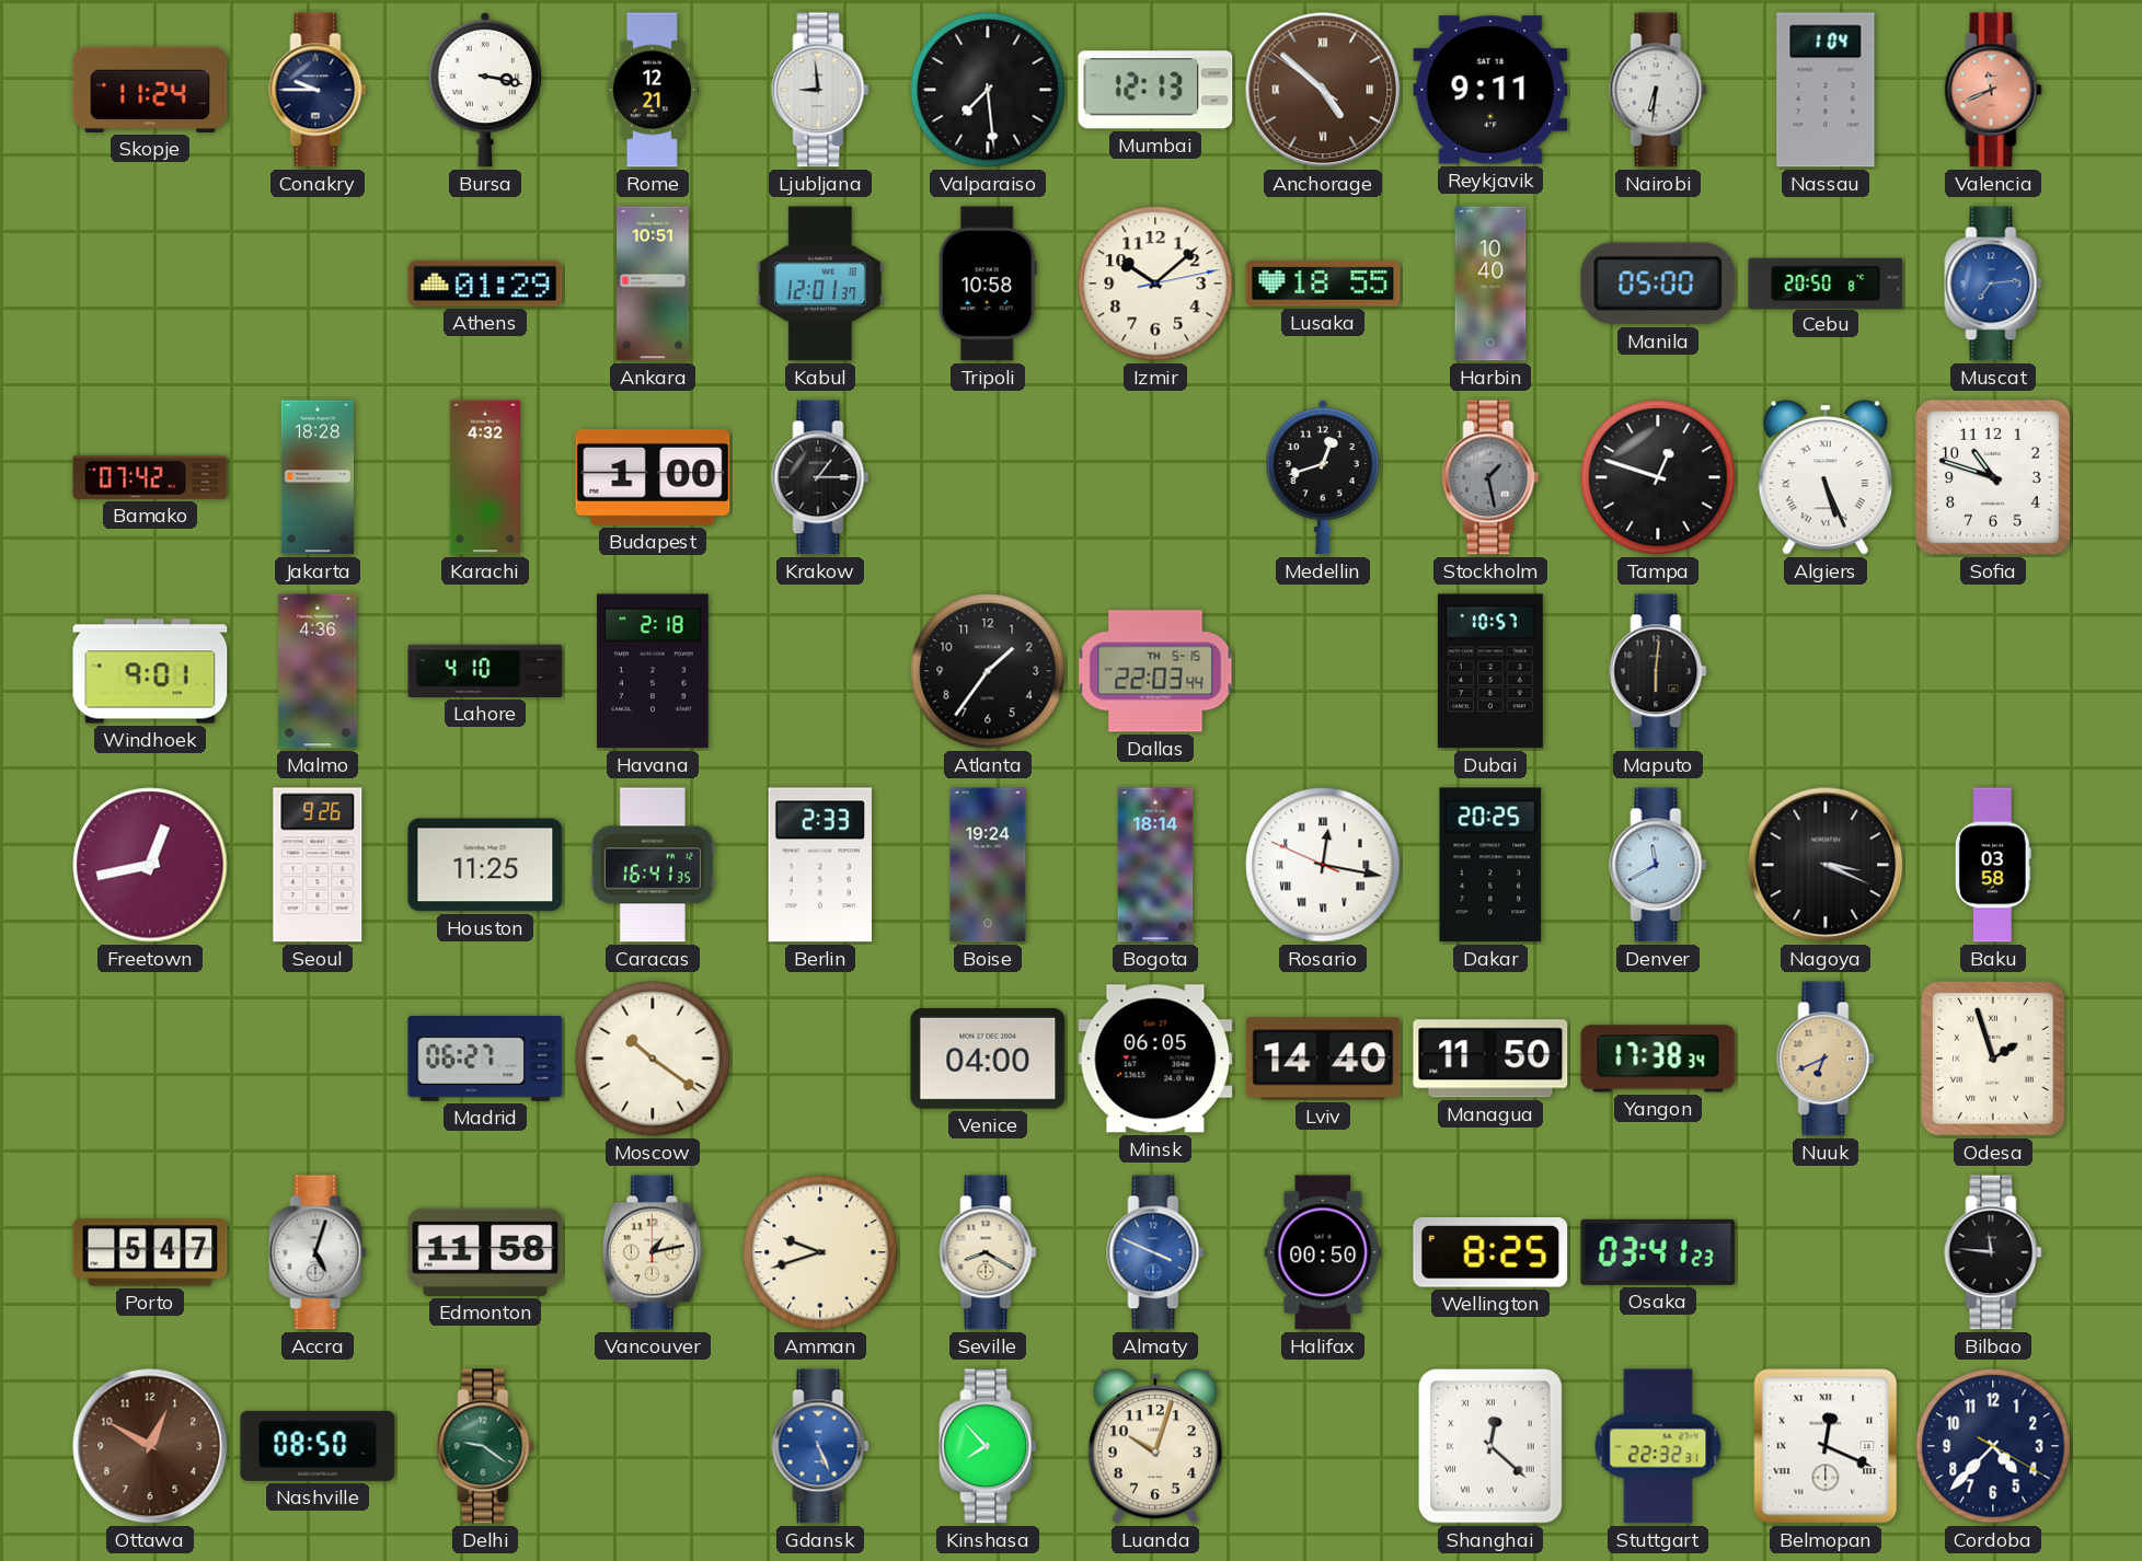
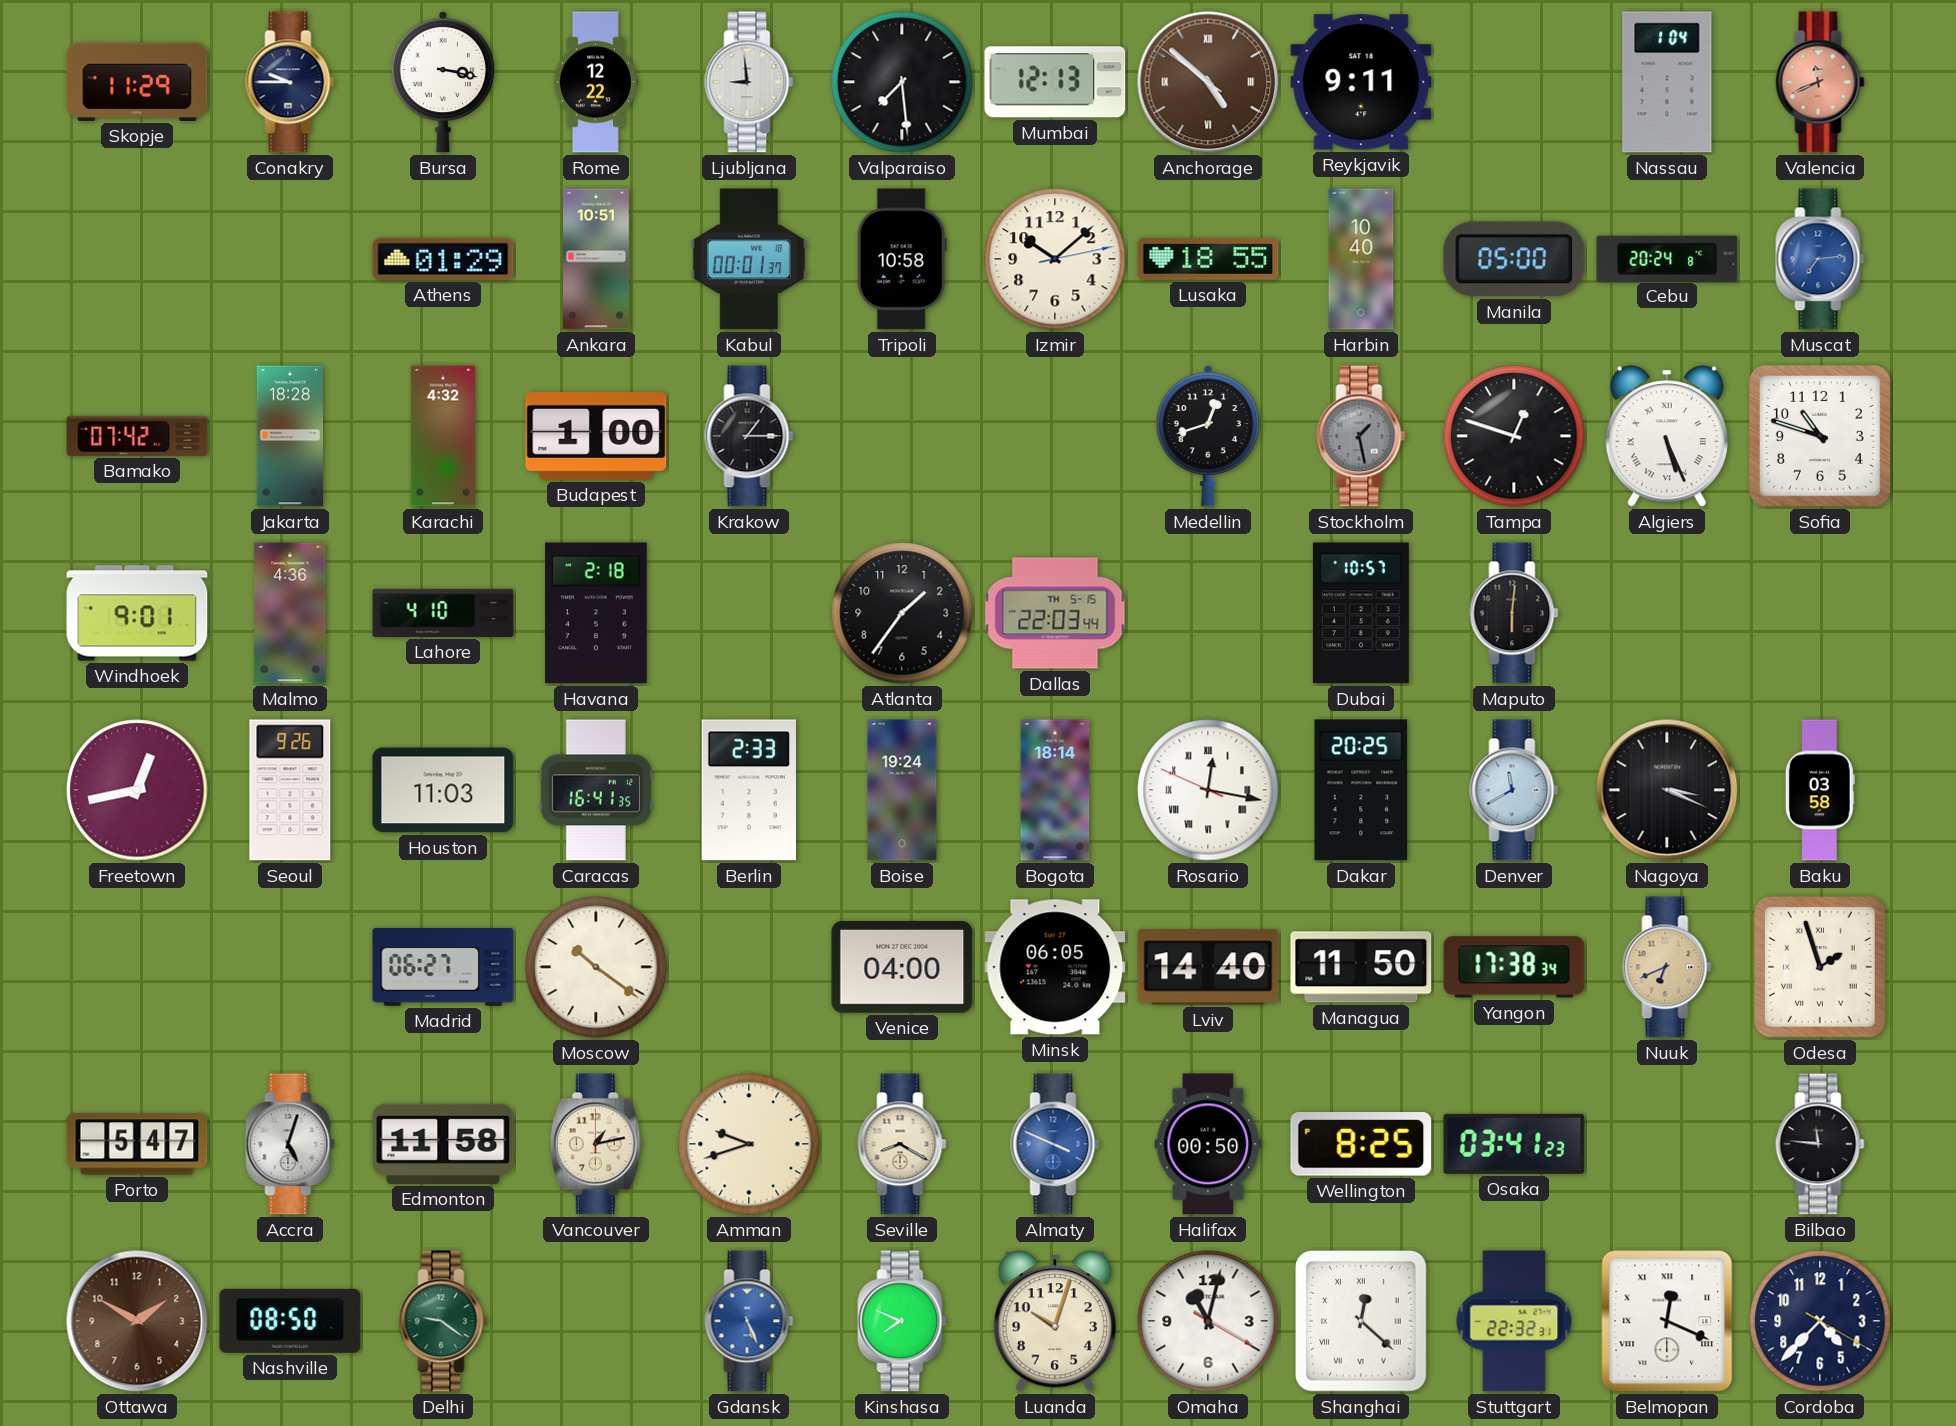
Skopje: 11:24 -> 11:29 (137, 82)
Rome: 12:21 -> 12:22 (595, 82)
Nairobi: 6:31 -> none (1658, 90)
Kabul: 12:01 -> 00:01 (749, 259)
Cebu: 20:50 -> 20:24 (1667, 258)
Houston: 11:25 -> 11:03 (443, 790)
Ottawa: 12:50 -> 1:50 (137, 1321)
Kinshasa: 7:53 -> 7:49 (902, 1321)
Omaha: none -> 11:02 (1208, 1321)
